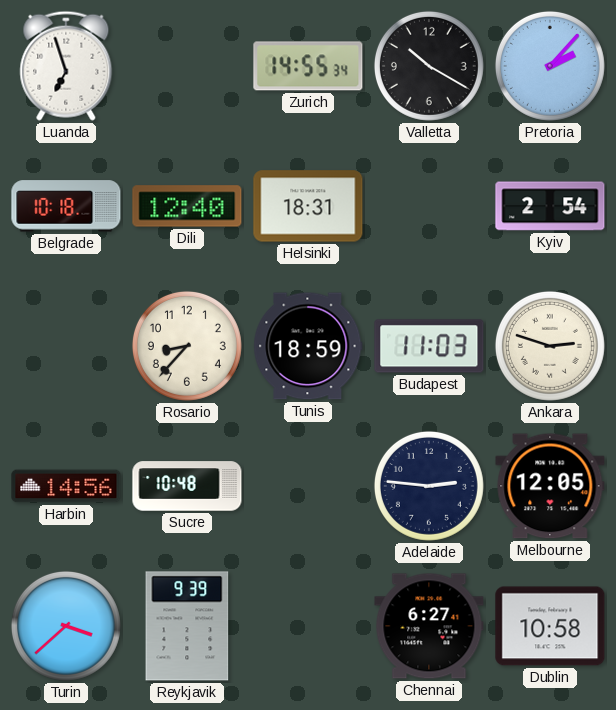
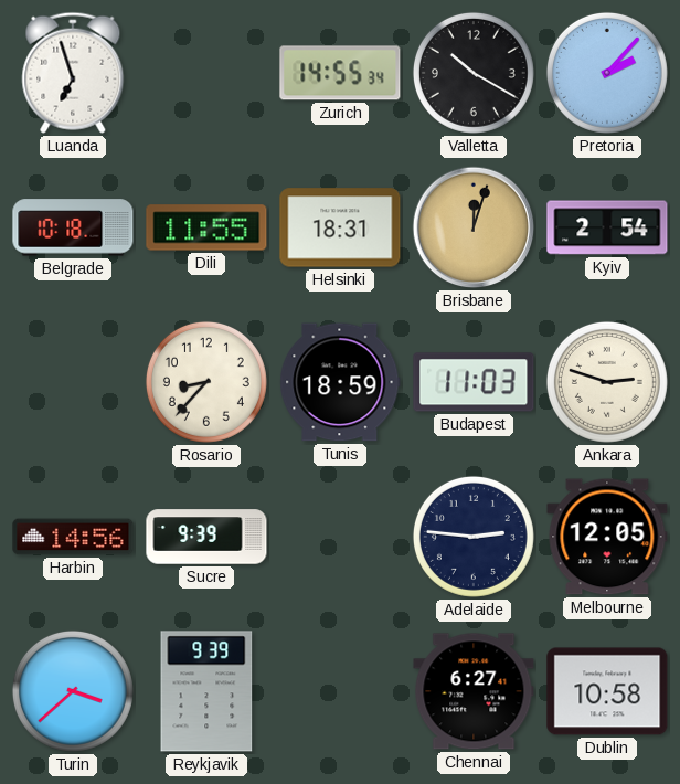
Dili: 12:40 -> 11:55 (206, 227)
Brisbane: none -> 12:03 (474, 227)
Sucre: 10:48 -> 9:39 (206, 537)
